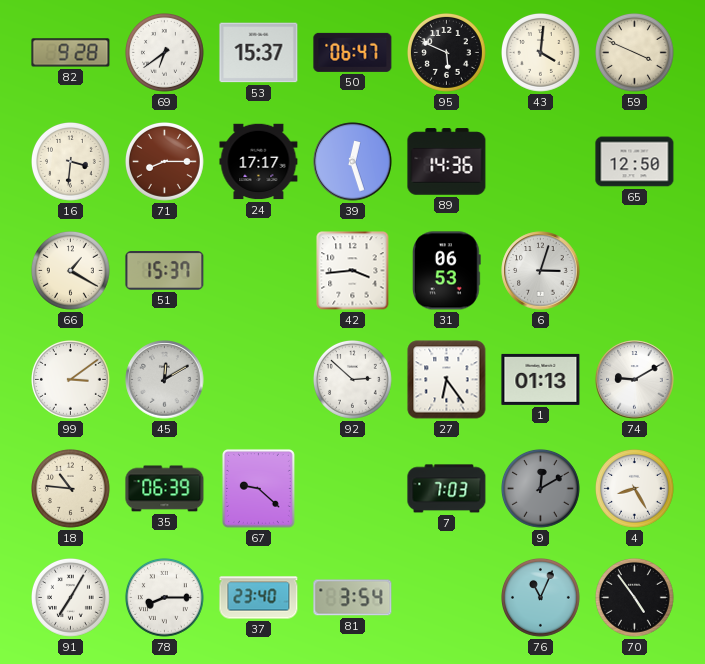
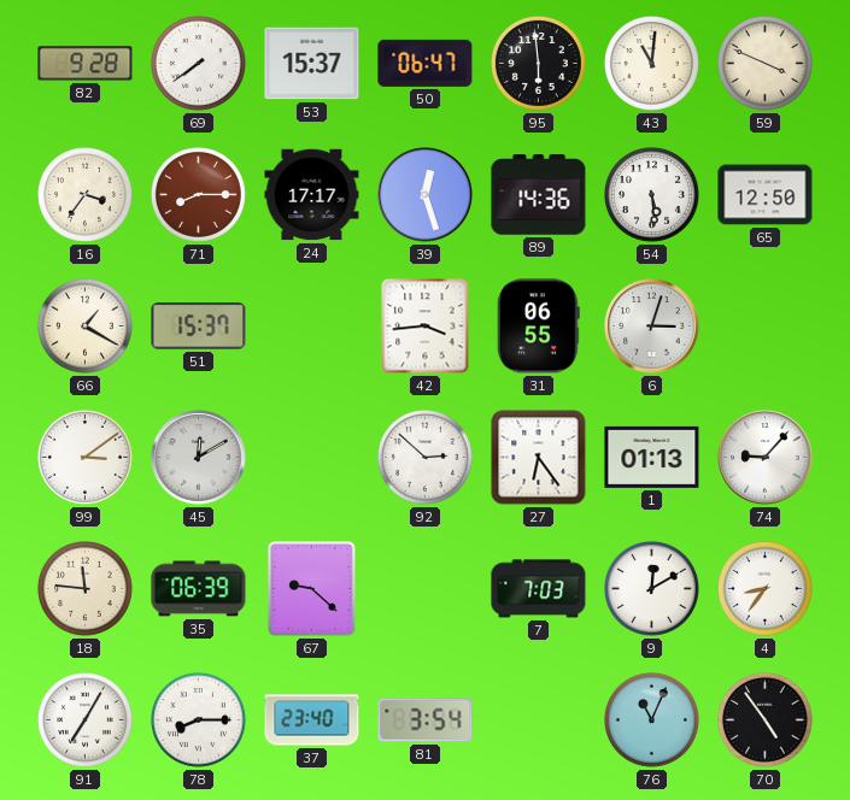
69: 6:39 -> 7:39 (199, 64)
95: 5:49 -> 5:59 (539, 64)
43: 4:01 -> 11:01 (652, 64)
16: 3:31 -> 3:36 (86, 195)
54: none -> 5:29 (652, 195)
31: 06:53 -> 06:55 (538, 327)
74: 9:10 -> 9:07 (766, 458)
18: 10:46 -> 11:46 (86, 589)
9 dial: grey -> white (652, 589)
4: 8:25 -> 8:36 (766, 589)
